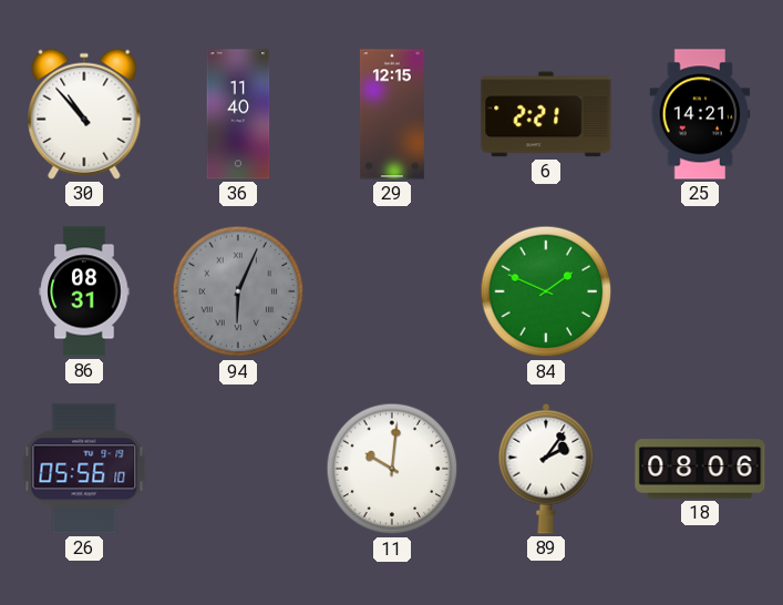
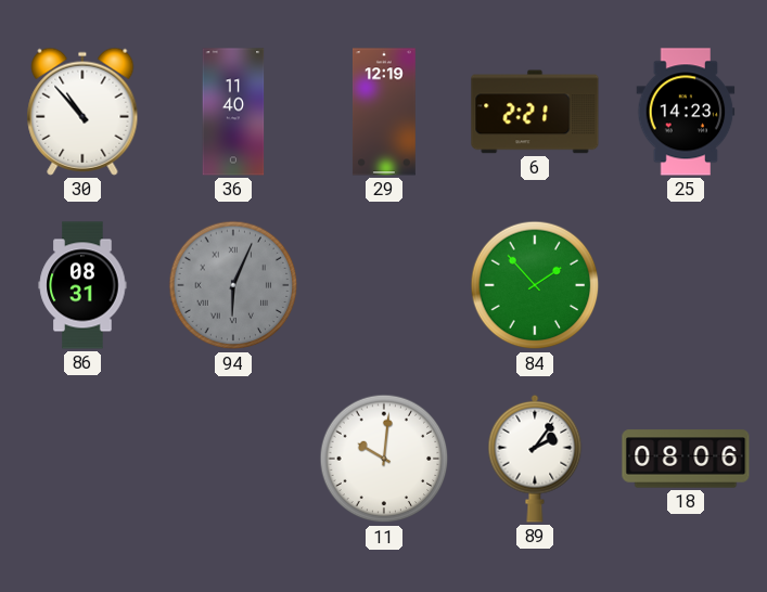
29: 12:15 -> 12:19 (384, 112)
25: 14:21 -> 14:23 (686, 112)
84: 1:49 -> 1:53 (535, 285)
26: 05:56 -> none (84, 469)
